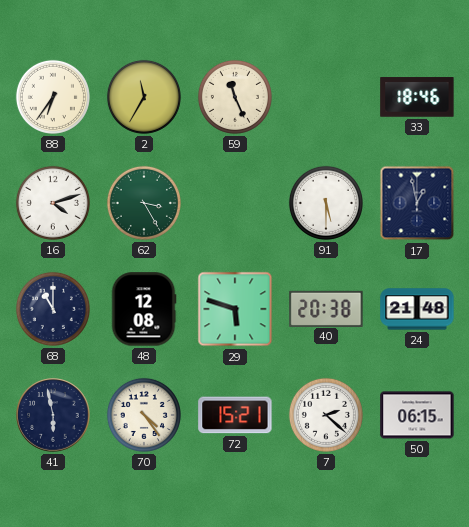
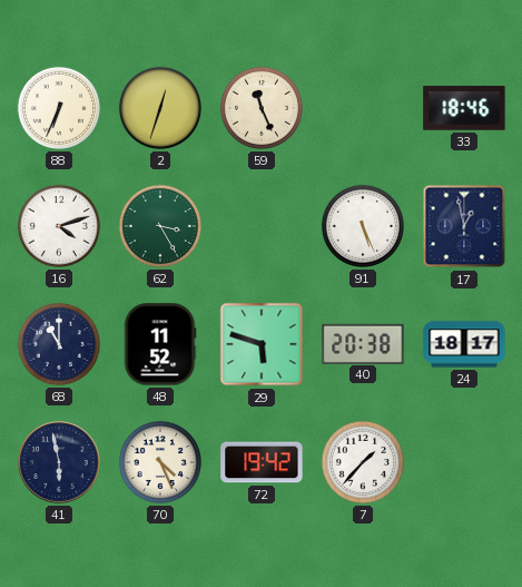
88: 6:36 -> 6:34 (59, 108)
2: 11:35 -> 12:33 (160, 108)
91: 5:30 -> 5:26 (363, 226)
48: 12:08 -> 11:52 (160, 344)
24: 21:48 -> 18:17 (464, 344)
70: 4:24 -> 4:26 (160, 462)
72: 15:21 -> 19:42 (262, 462)
7: 2:22 -> 1:37 (363, 462)
50: 06:15 -> none (417, 415)
